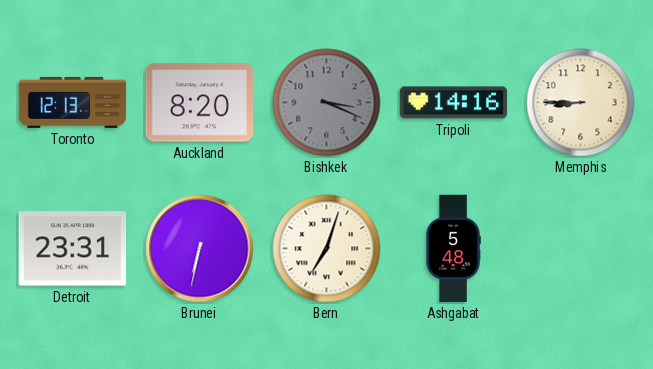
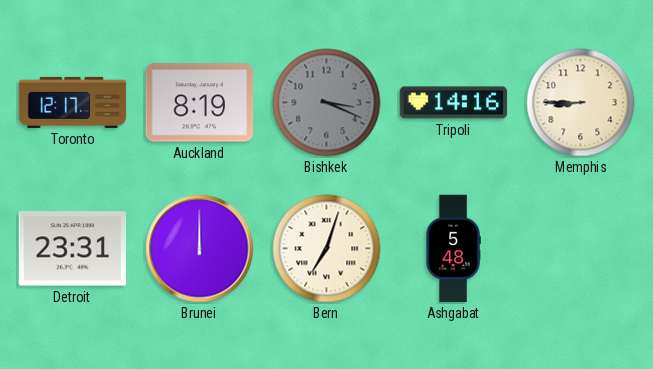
Toronto: 12:13 -> 12:17 (73, 102)
Auckland: 8:20 -> 8:19 (200, 103)
Brunei: 6:32 -> 12:00 (200, 249)
